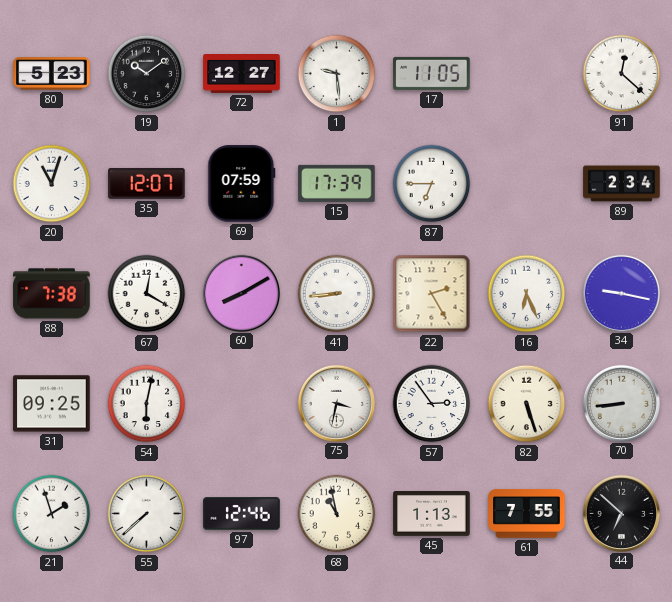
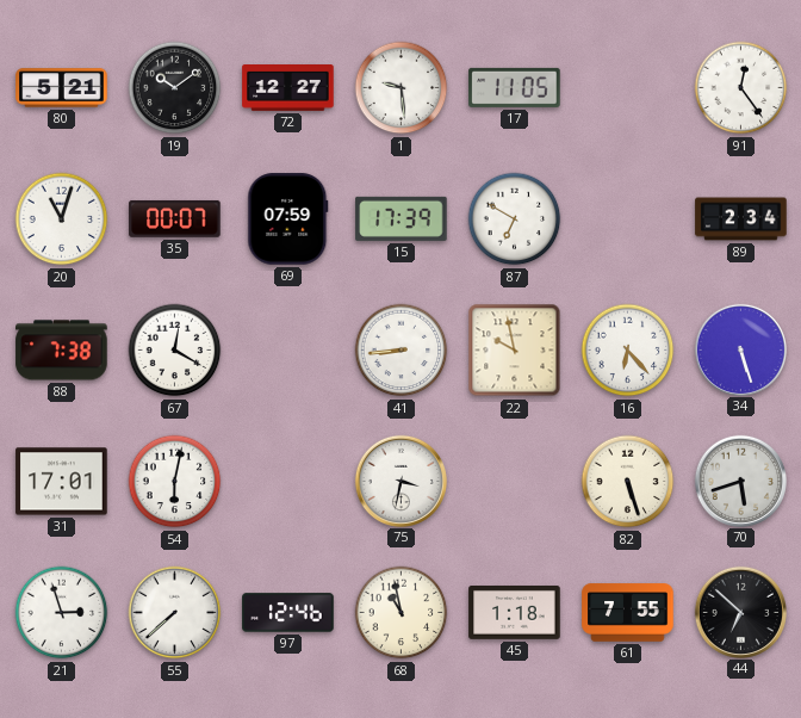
80: 5:23 -> 5:21 (62, 88)
91: 12:22 -> 12:24 (741, 88)
35: 12:07 -> 00:07 (175, 219)
87: 6:45 -> 6:50 (515, 219)
60: 8:10 -> none (241, 293)
22: 2:25 -> 9:58 (515, 351)
16: 6:26 -> 6:23 (628, 351)
34: 9:17 -> 5:27 (740, 349)
31: 09:25 -> 17:01 (62, 482)
57: 2:54 -> none (432, 404)
70: 8:44 -> 5:42 (740, 481)
21: 1:57 -> 2:57 (62, 613)
45: 1:13 -> 1:18 (515, 613)
